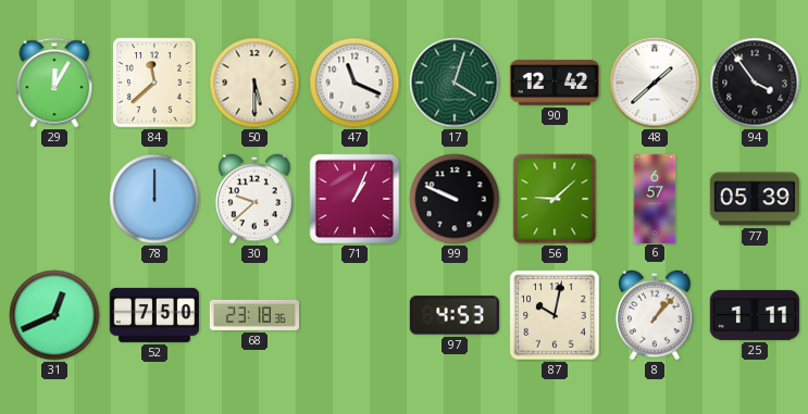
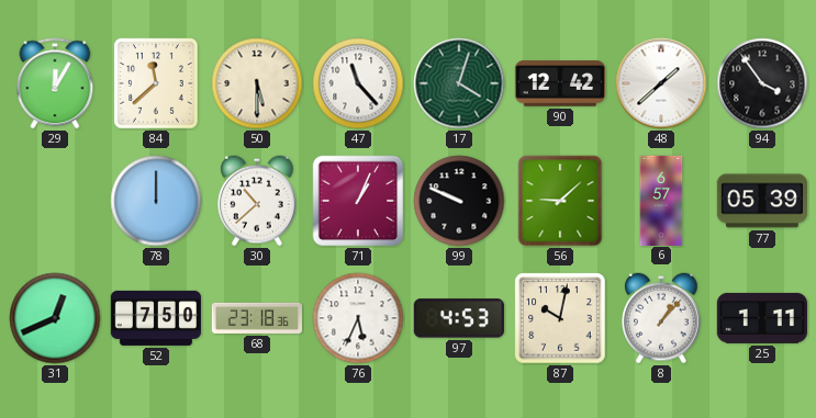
47: 11:19 -> 11:23 (358, 83)
30: 9:38 -> 10:38 (257, 201)
76: none -> 5:34 (358, 318)
